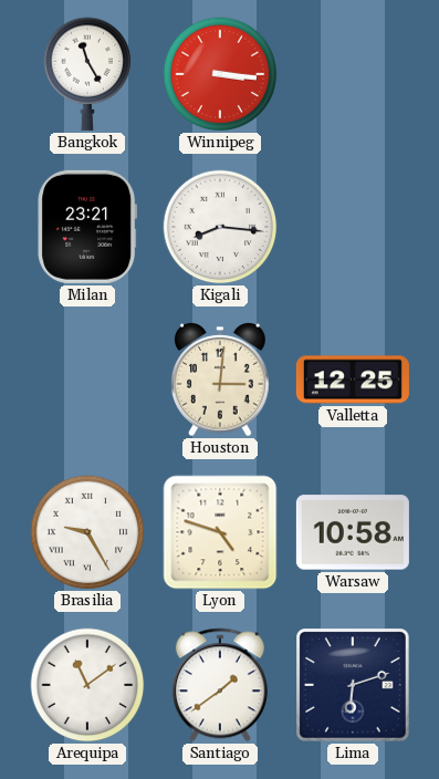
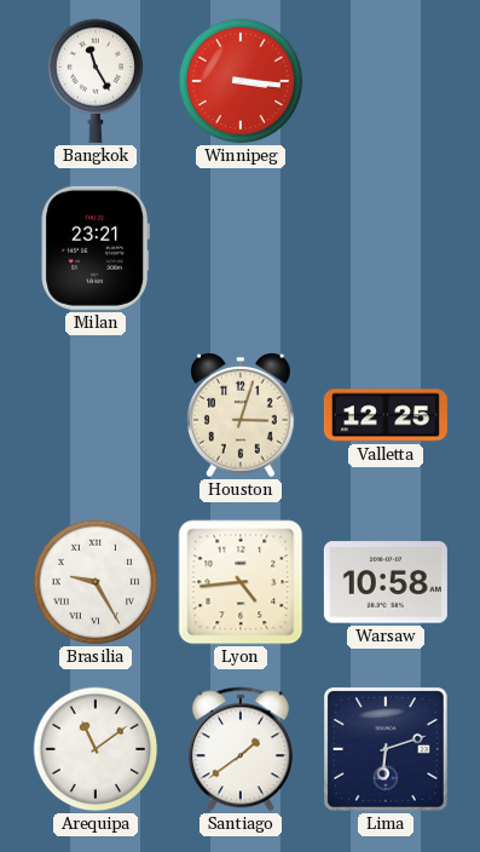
Kigali: 8:16 -> none (220, 227)
Houston: 3:01 -> 3:03 (241, 415)
Lyon: 4:48 -> 4:44 (241, 582)
